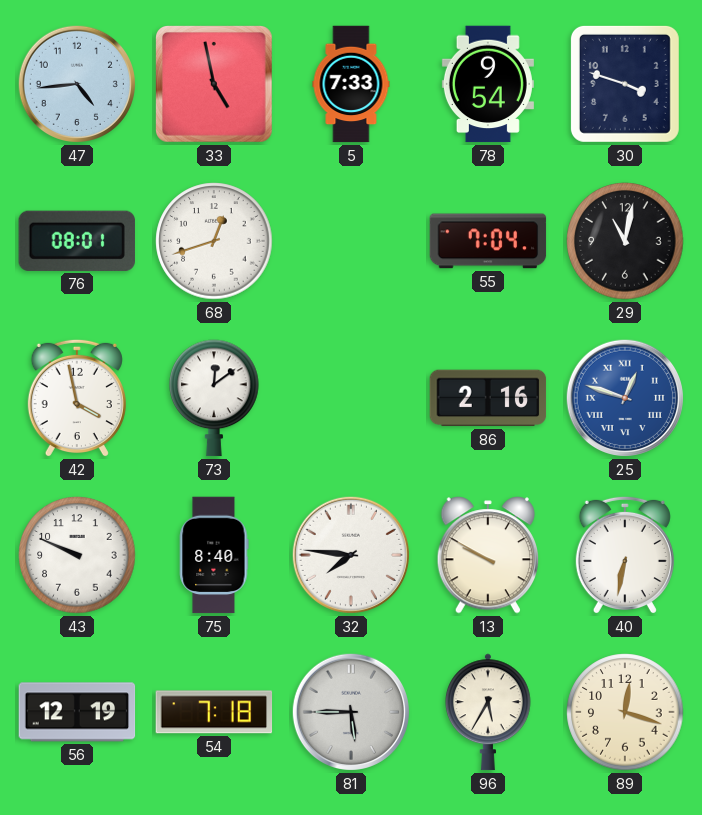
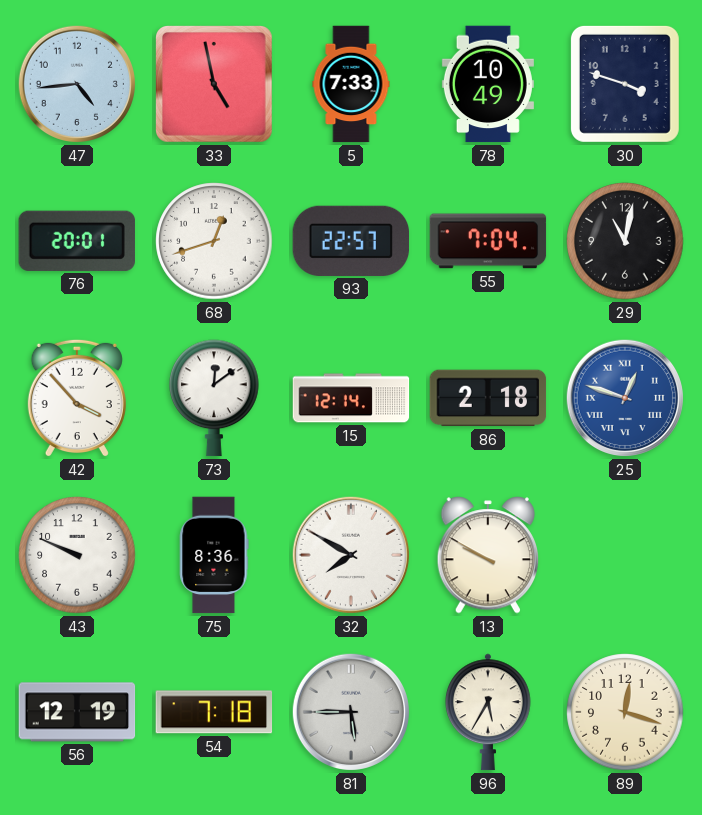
78: 9:54 -> 10:49 (488, 84)
76: 08:01 -> 20:01 (77, 241)
93: none -> 22:57 (351, 241)
42: 3:58 -> 3:53 (77, 398)
15: none -> 12:14 (351, 398)
86: 2:16 -> 2:18 (488, 398)
75: 8:40 -> 8:36 (214, 555)
32: 7:46 -> 7:50 (351, 555)
40: 6:32 -> none (625, 555)
